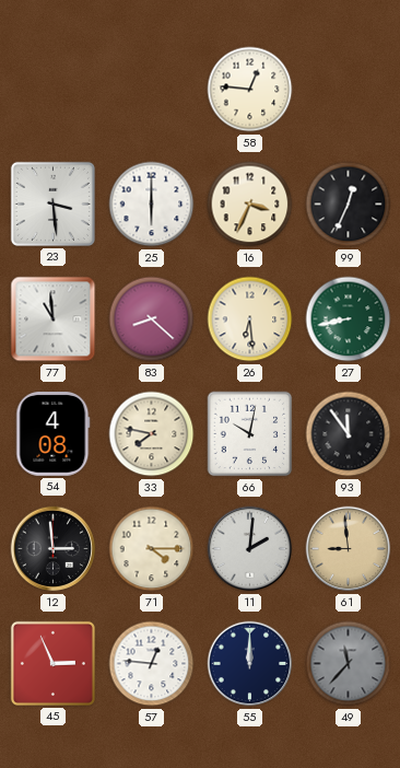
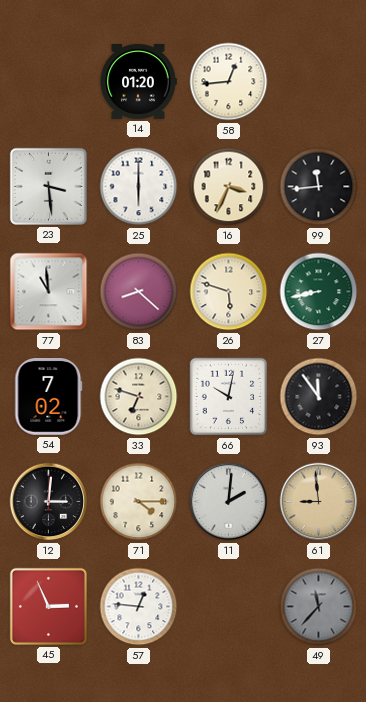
14: none -> 01:20 (138, 82)
58: 12:46 -> 12:44 (229, 82)
99: 12:34 -> 11:44 (319, 187)
26: 6:29 -> 5:48 (229, 292)
54: 4:08 -> 7:02 (49, 397)
33: 7:47 -> 6:48 (139, 397)
12: 2:59 -> 3:01 (49, 502)
55: 12:00 -> none (250, 664)
